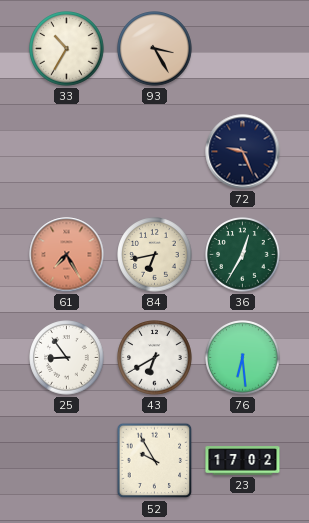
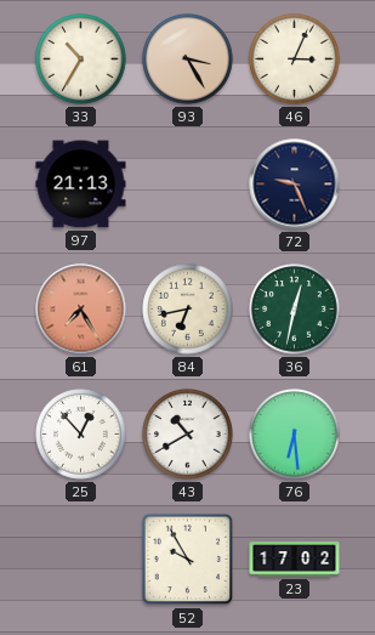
46: none -> 3:04 (295, 59)
97: none -> 21:13 (81, 185)
36: 12:35 -> 12:32 (295, 310)
25: 8:54 -> 12:53 (81, 435)
43: 6:40 -> 10:40 (188, 435)
